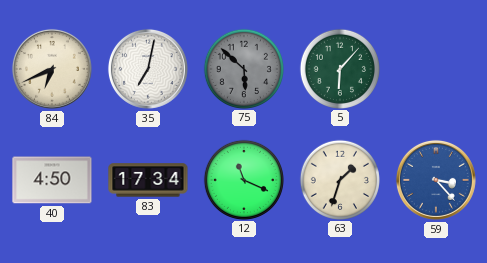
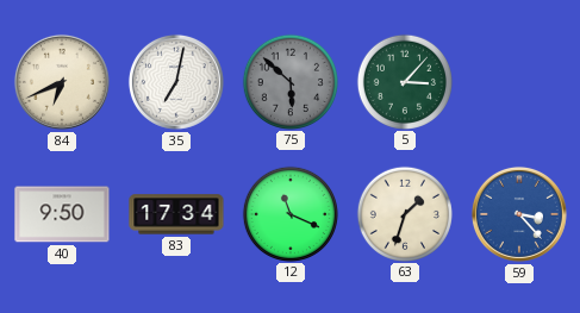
5: 6:07 -> 3:07 (404, 81)
40: 4:50 -> 9:50 (62, 214)
